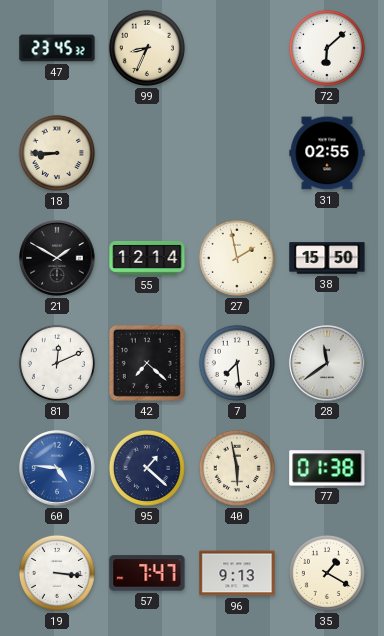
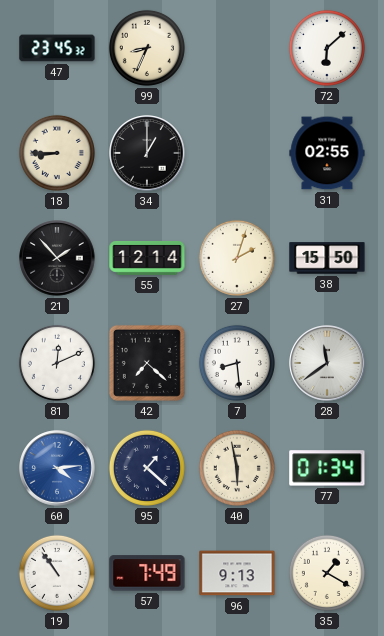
34: none -> 1:00 (147, 153)
21: 1:50 -> 1:53 (57, 258)
27: 1:58 -> 2:03 (237, 258)
7: 7:29 -> 8:29 (237, 363)
60: 4:46 -> 4:14 (57, 468)
77: 01:38 -> 01:34 (327, 468)
19: 3:16 -> 10:54 (57, 573)
57: 7:47 -> 7:49 (147, 573)
